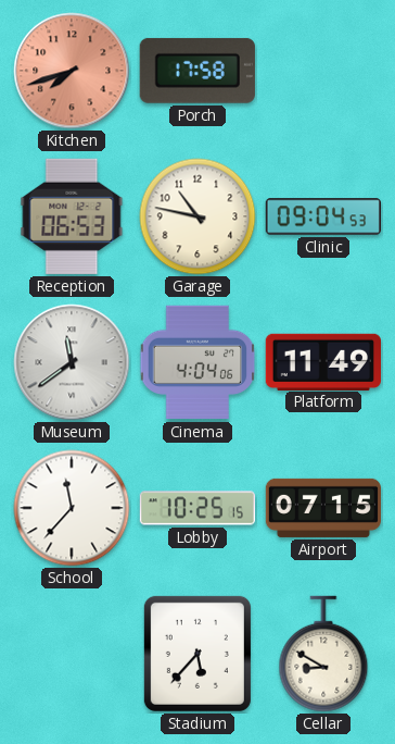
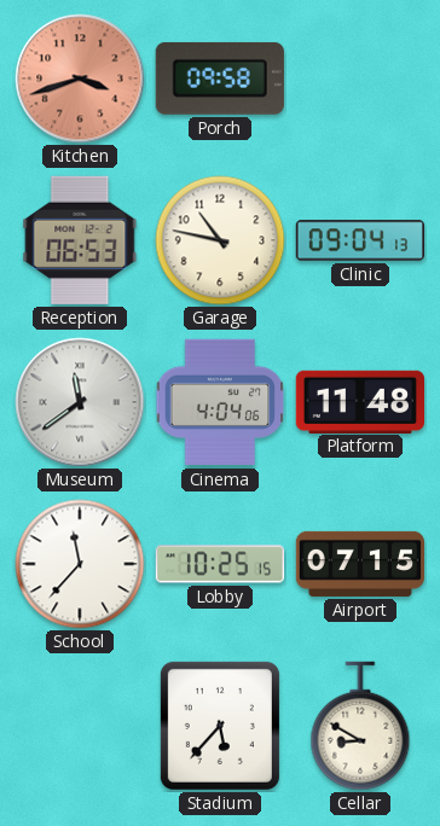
Kitchen: 7:42 -> 3:42 (80, 78)
Porch: 17:58 -> 09:58 (220, 78)
Clinic: 09:04:53 -> 09:04:13 (359, 240)
Platform: 11:49 -> 11:48 (359, 401)
